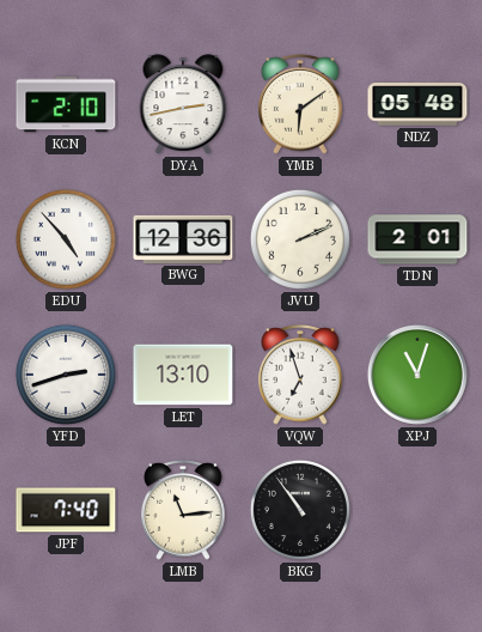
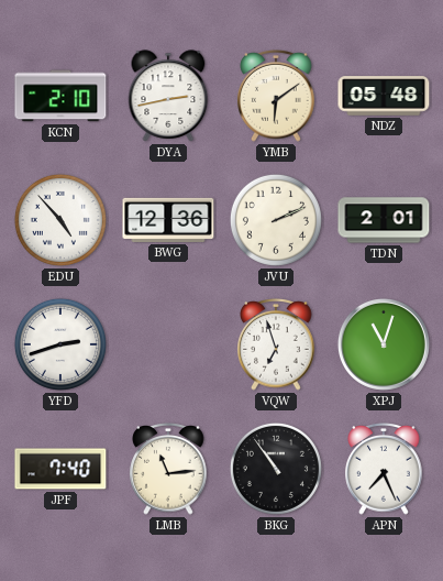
LET: 13:10 -> none (183, 375)
APN: none -> 7:26 (384, 470)
